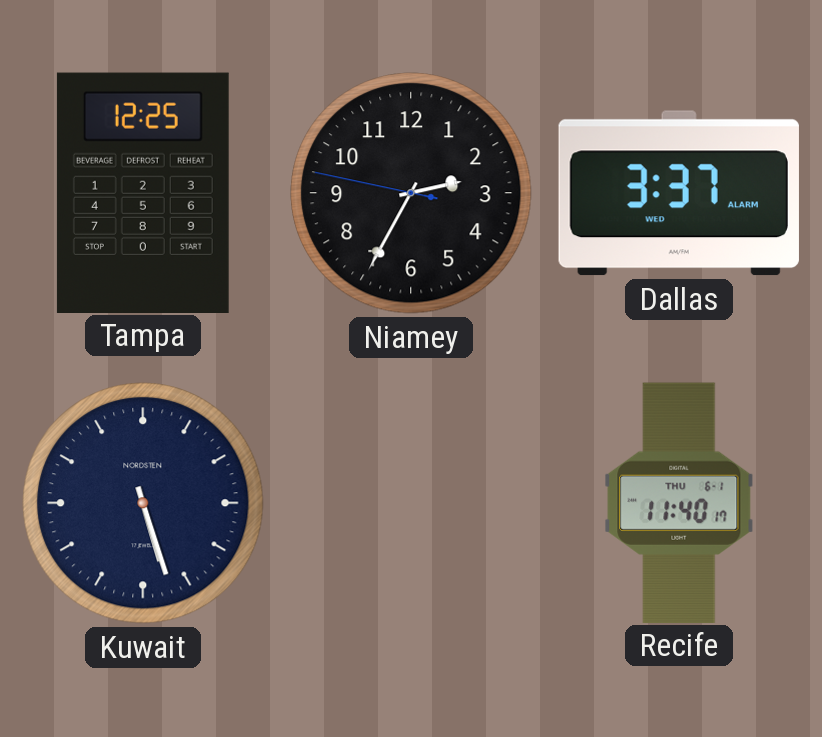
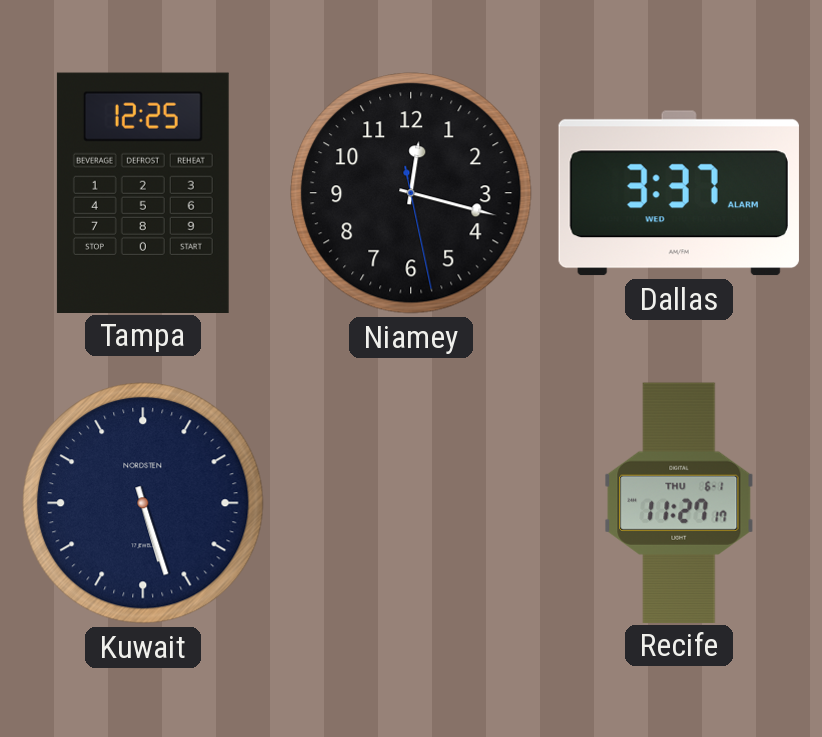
Niamey: 2:34 -> 12:17 (411, 193)
Recife: 11:40 -> 11:27 (679, 502)
